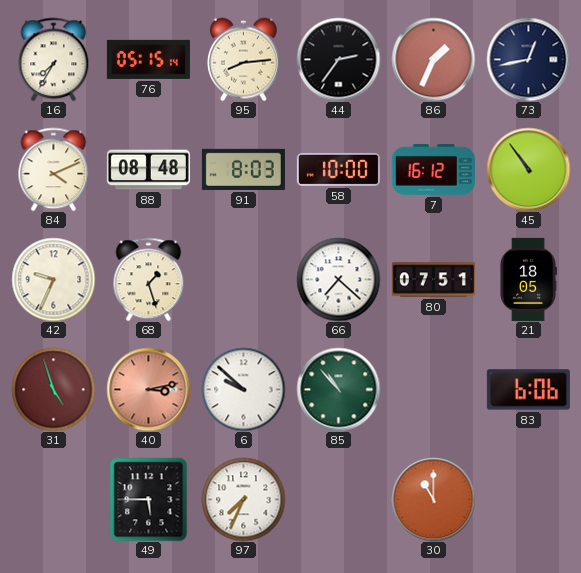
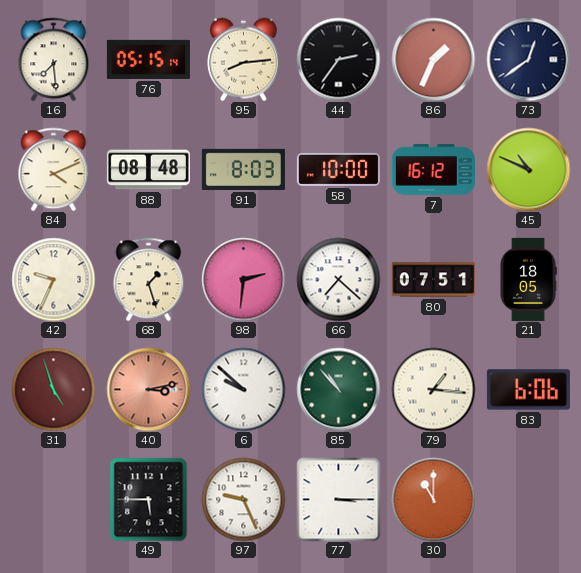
16: 7:35 -> 7:29 (54, 59)
73: 12:43 -> 12:39 (528, 59)
45: 10:54 -> 10:49 (528, 169)
98: none -> 2:31 (243, 279)
79: none -> 1:16 (433, 389)
97: 7:34 -> 9:26 (243, 499)
77: none -> 3:15 (338, 499)
